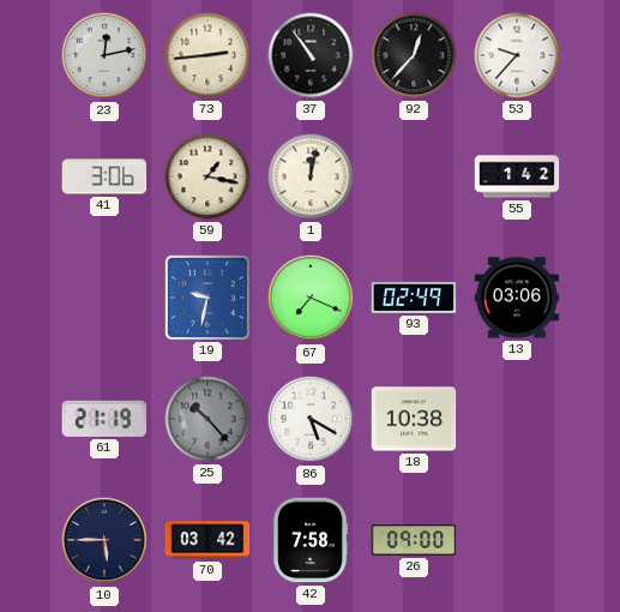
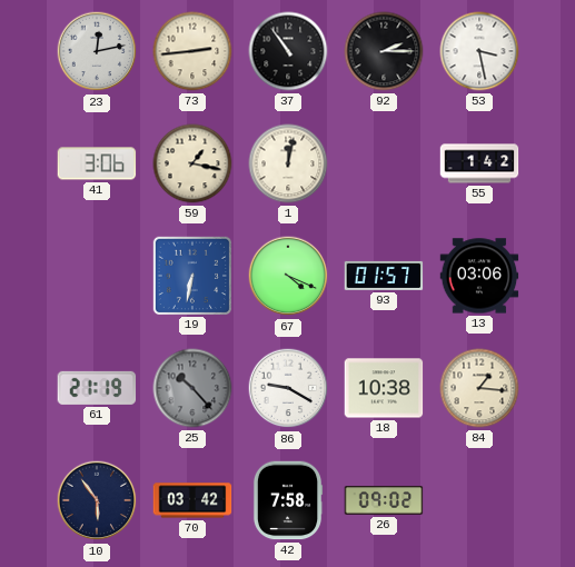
92: 12:37 -> 2:15 (384, 51)
53: 9:37 -> 3:28 (479, 51)
19: 9:32 -> 6:32 (191, 275)
67: 7:19 -> 4:19 (288, 276)
93: 02:49 -> 01:57 (384, 276)
86: 5:20 -> 9:20 (288, 388)
84: none -> 1:16 (479, 388)
10: 5:45 -> 5:54 (97, 500)
26: 09:00 -> 09:02 (384, 500)
